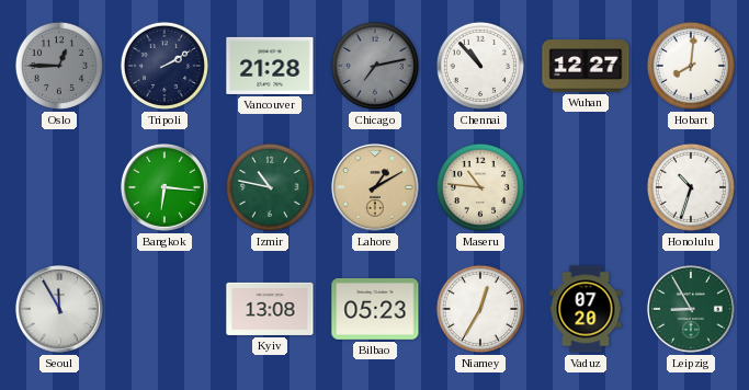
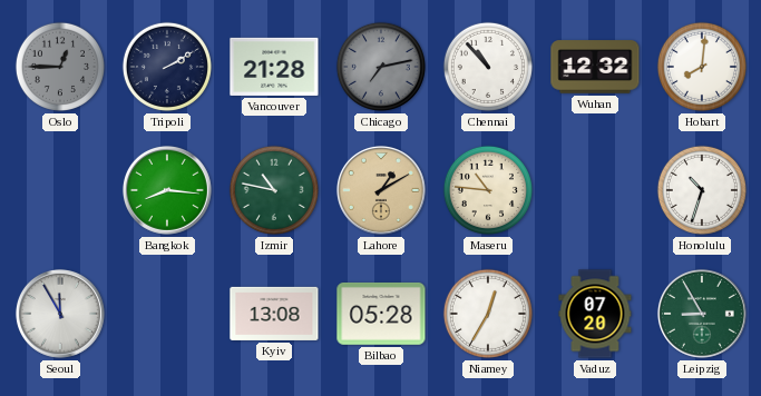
Wuhan: 12:27 -> 12:32 (595, 67)
Bangkok: 6:16 -> 8:16 (167, 190)
Bilbao: 05:23 -> 05:28 (381, 314)
